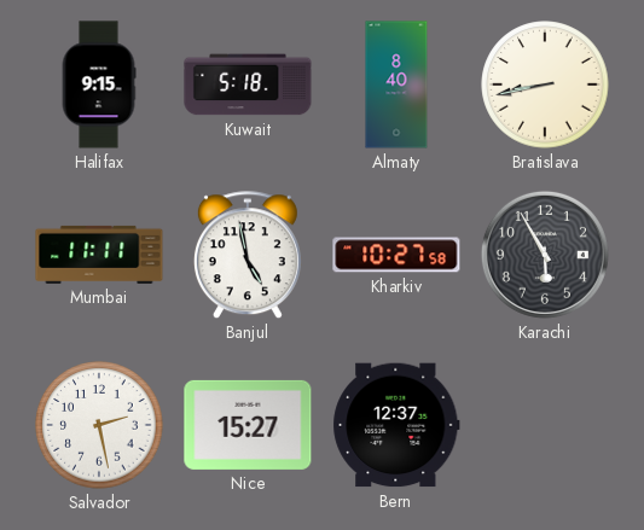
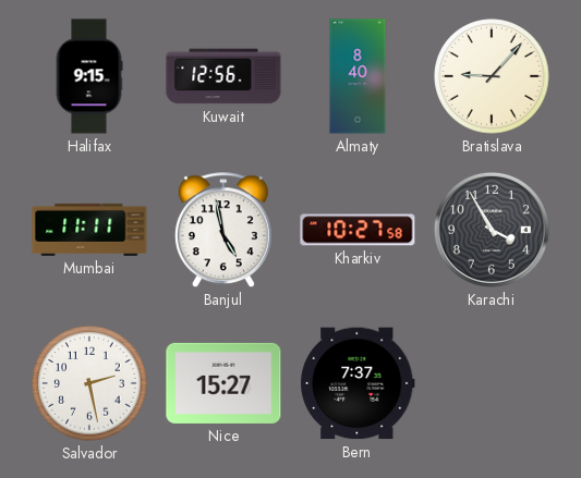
Kuwait: 5:18 -> 12:56 (223, 76)
Bratislava: 8:43 -> 9:07 (492, 76)
Karachi: 5:55 -> 3:55 (492, 230)
Bern: 12:37 -> 7:37 (358, 383)
